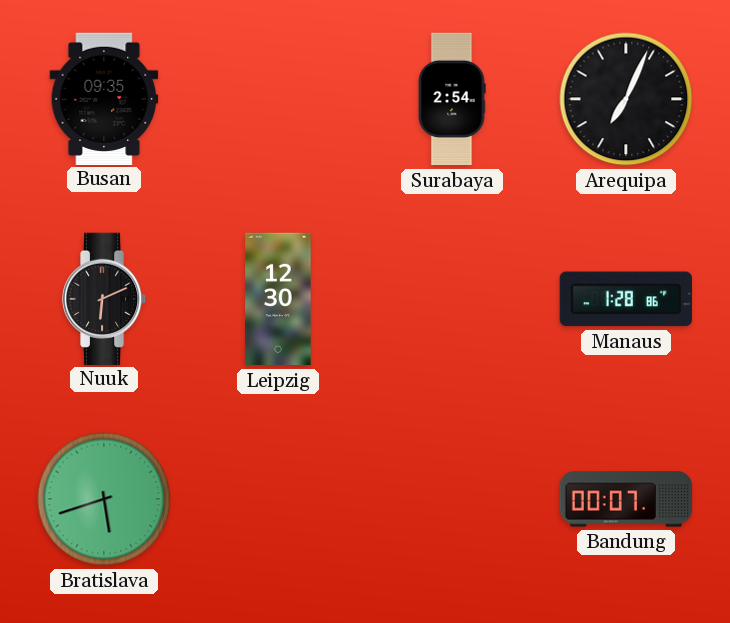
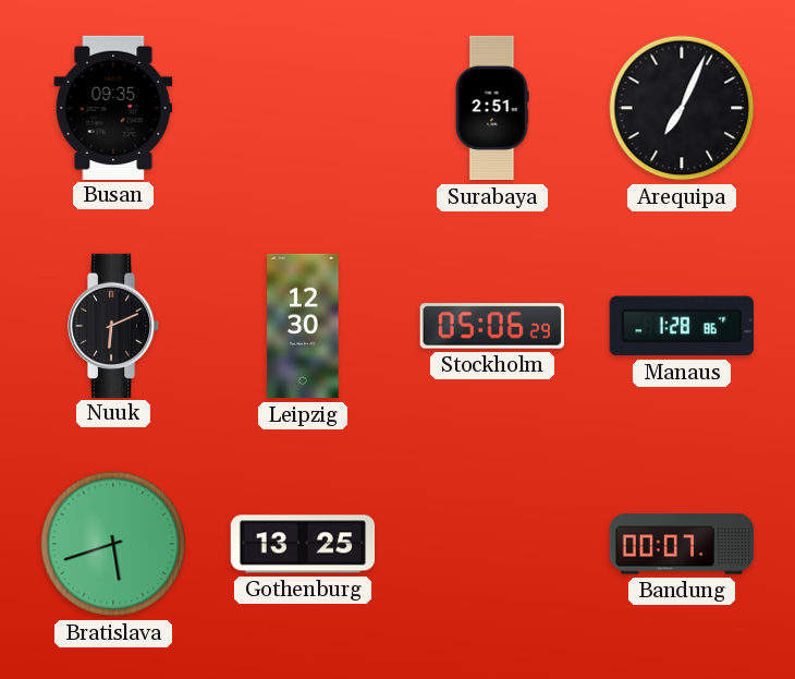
Surabaya: 2:54 -> 2:51 (492, 108)
Stockholm: none -> 05:06 (492, 326)
Gothenburg: none -> 13:25 (303, 544)
